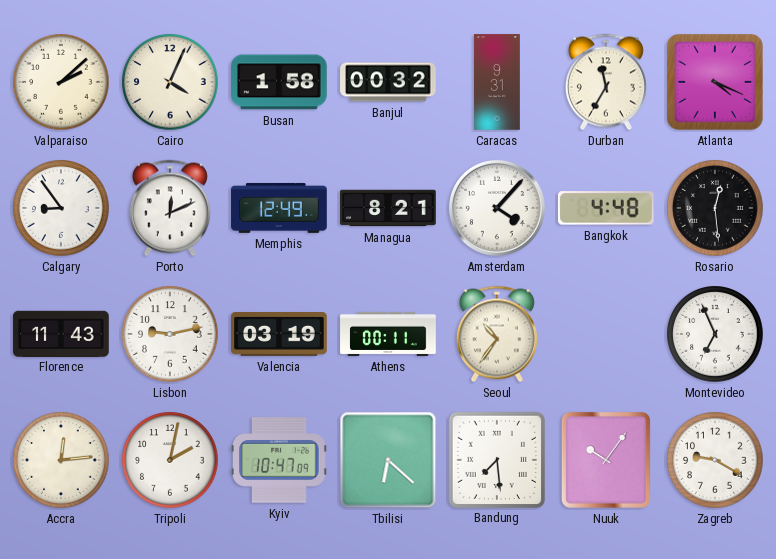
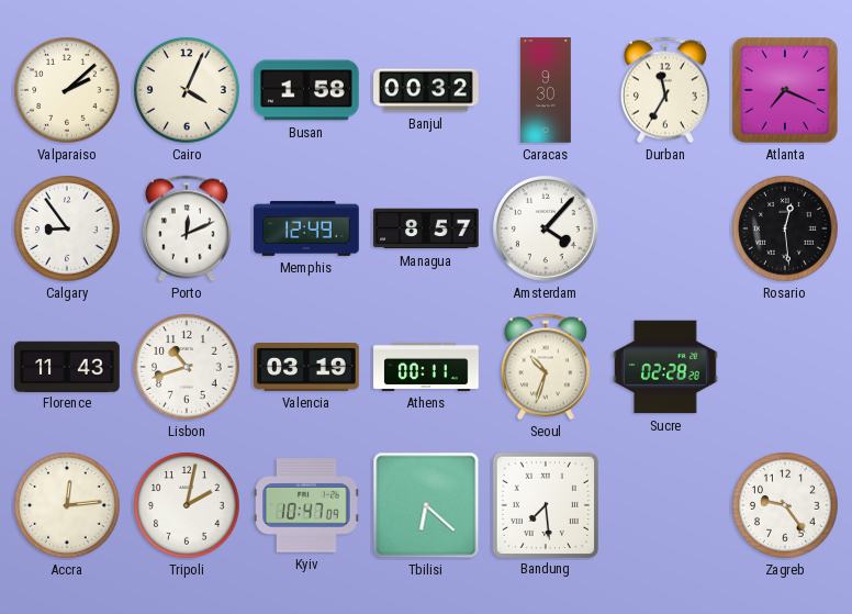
Caracas: 9:31 -> 9:30 (546, 90)
Atlanta: 4:19 -> 7:19 (786, 91)
Managua: 8:21 -> 8:57 (426, 228)
Bangkok: 4:48 -> none (606, 208)
Lisbon: 9:13 -> 10:42 (187, 367)
Seoul: 10:36 -> 10:33 (546, 367)
Sucre: none -> 02:28 (665, 367)
Montevideo: 6:56 -> none (715, 334)
Nuuk: 10:06 -> none (606, 460)
Zagreb: 9:20 -> 9:24 (785, 505)
